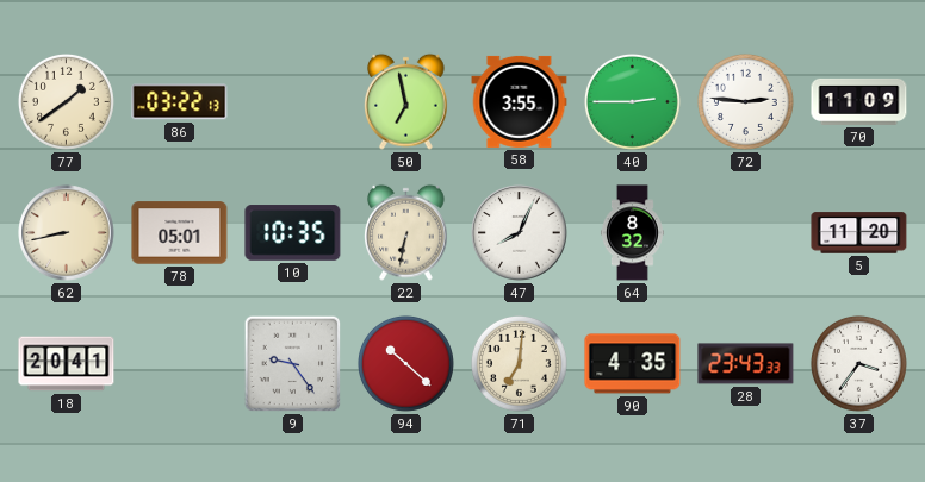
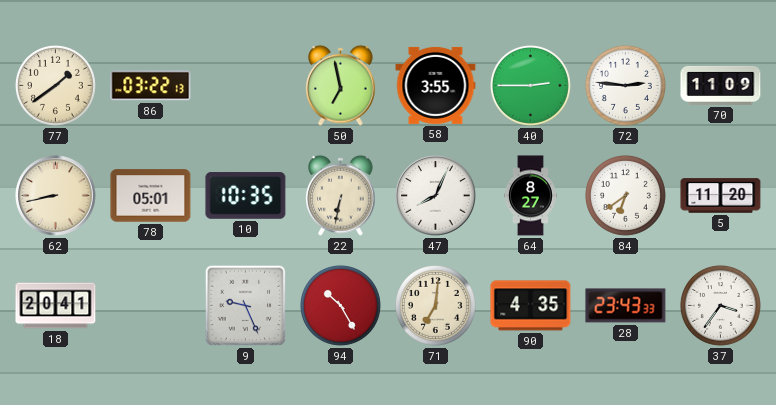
64: 8:32 -> 8:27 (530, 196)
84: none -> 6:39 (625, 195)
9: 9:24 -> 9:26 (246, 306)
94: 10:22 -> 10:25 (340, 305)
